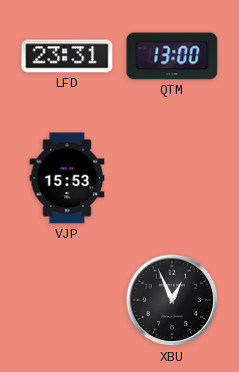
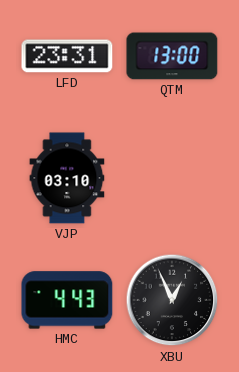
VJP: 15:53 -> 03:10 (67, 178)
HMC: none -> 4:43 (67, 300)
